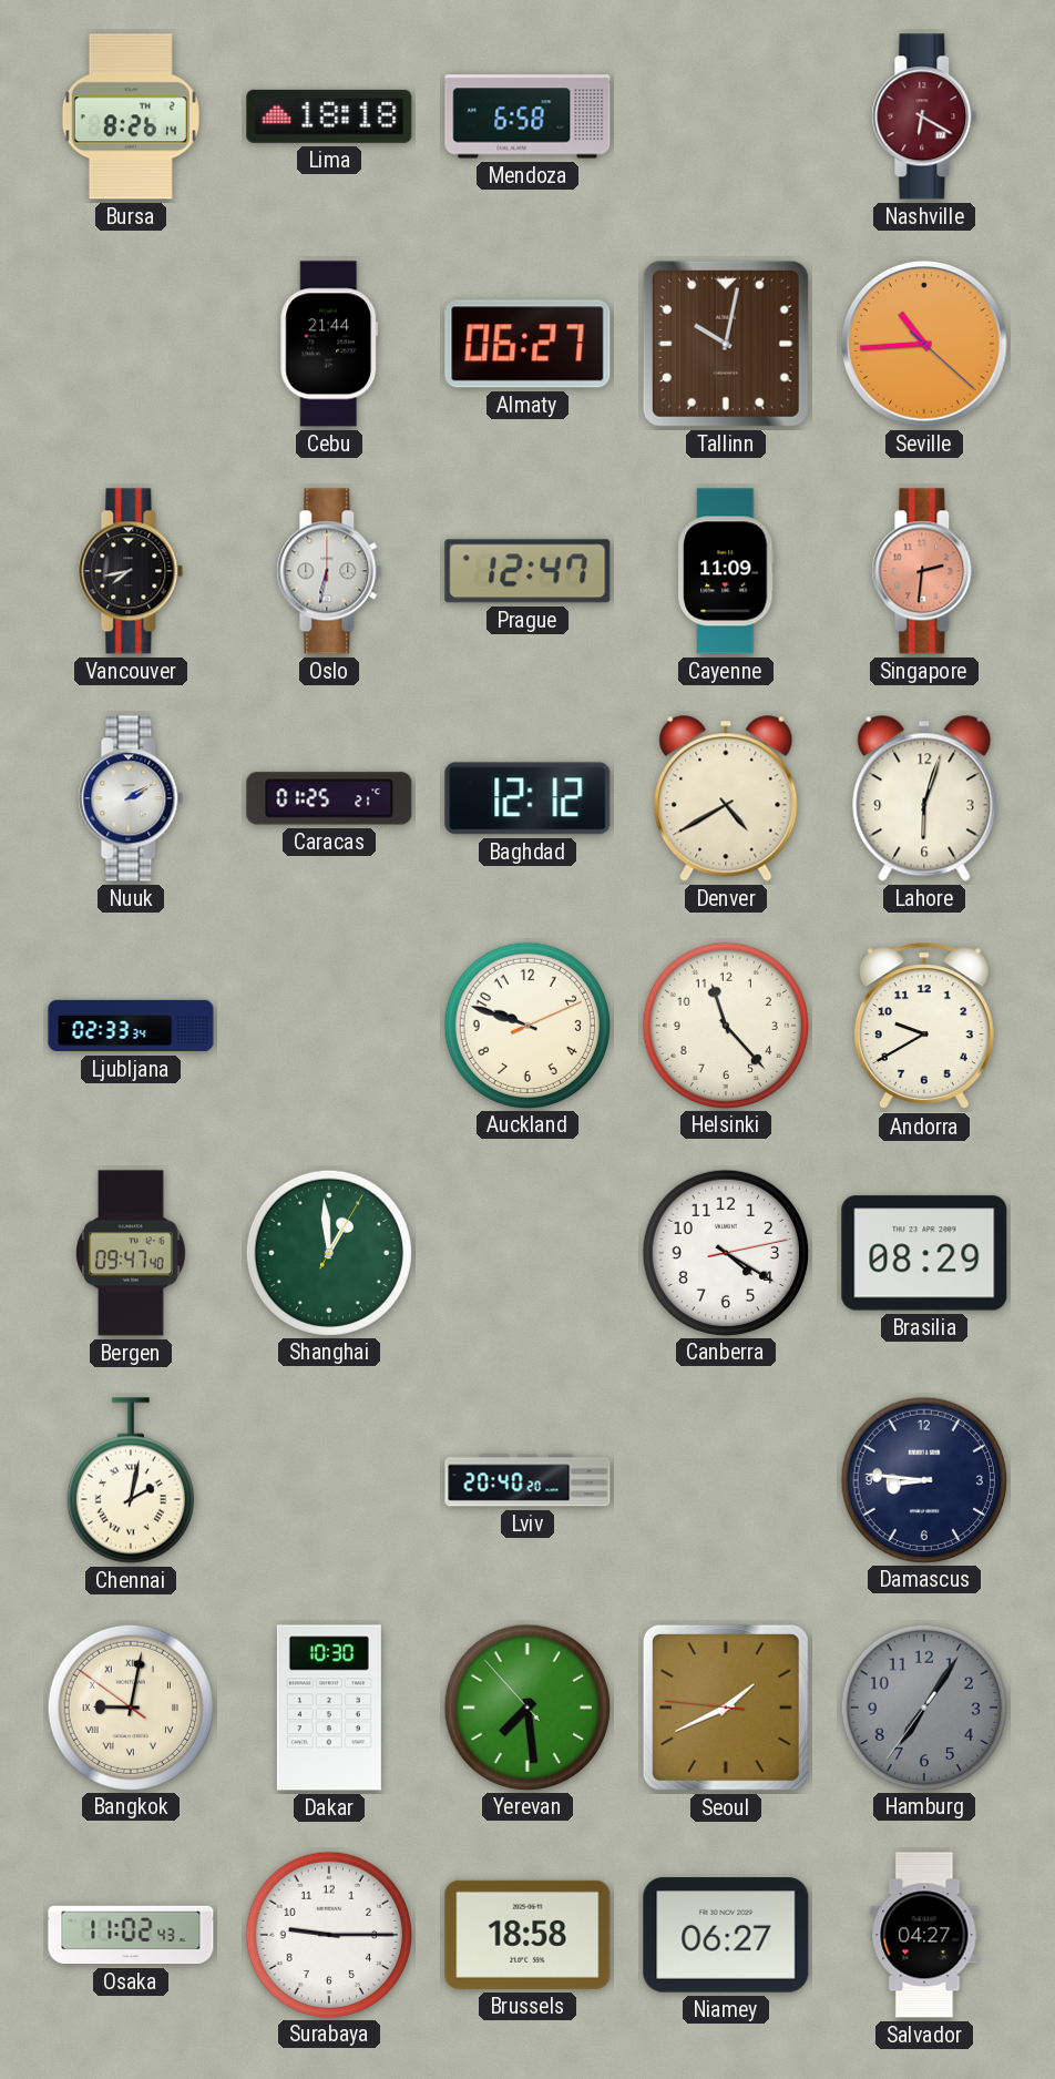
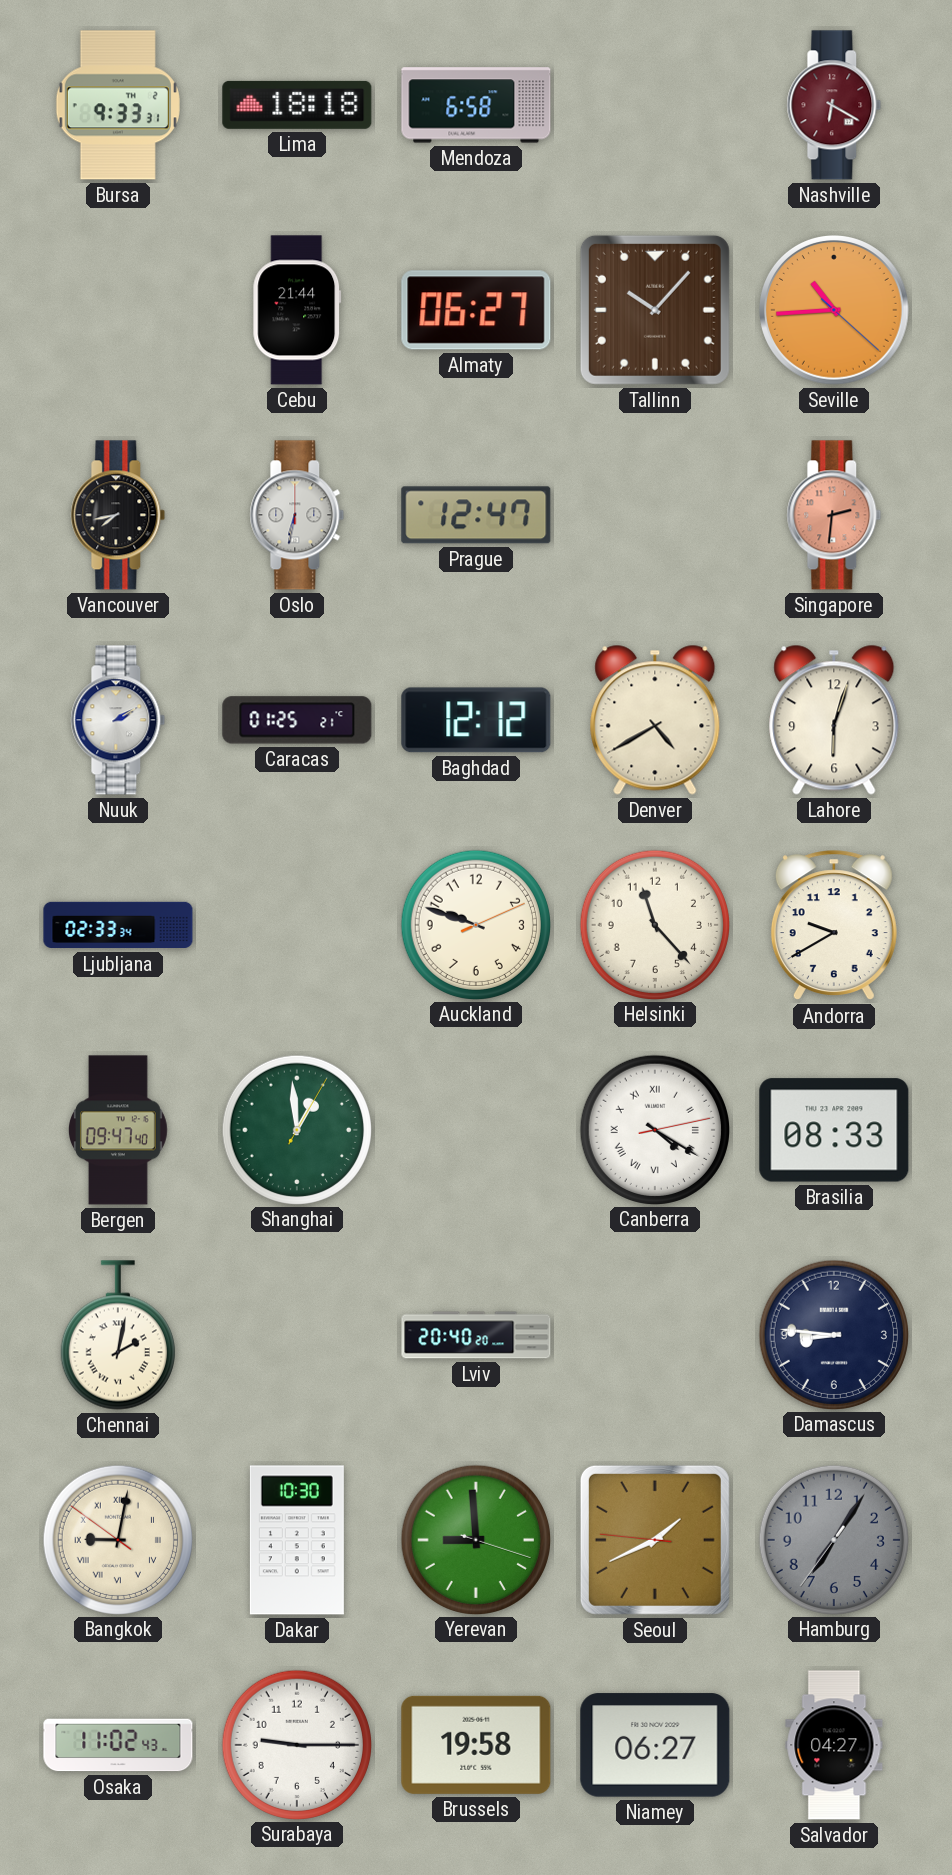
Bursa: 8:26 -> 9:33 (118, 105)
Tallinn: 10:02 -> 10:07 (655, 310)
Cayenne: 11:09 -> none (726, 571)
Canberra numerals: Arabic -> Roman (654, 1129)
Brasilia: 08:29 -> 08:33 (834, 1130)
Yerevan: 7:28 -> 8:59 (475, 1539)
Brussels: 18:58 -> 19:58 (476, 1745)
